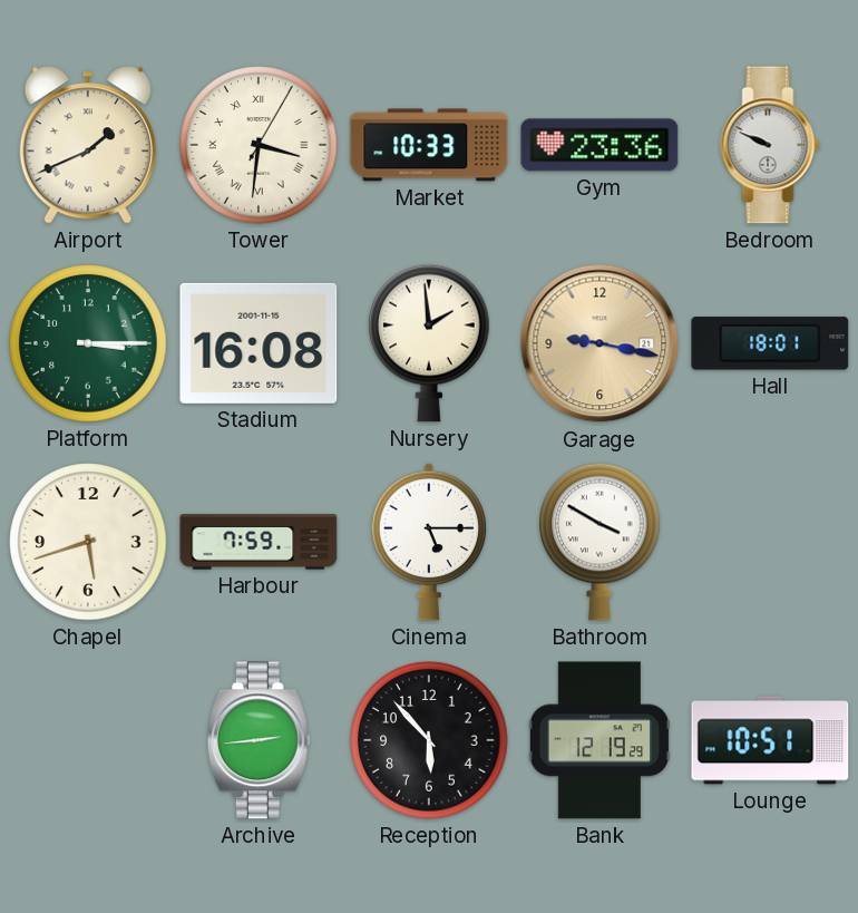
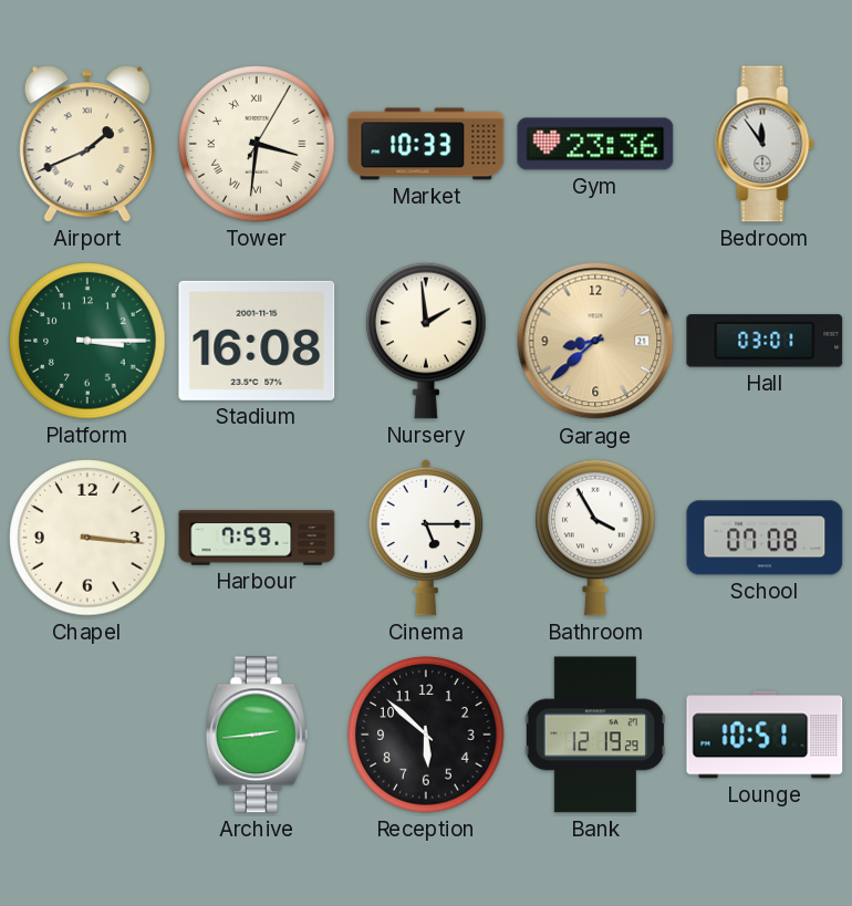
Bedroom: 9:49 -> 11:54 (765, 144)
Garage: 9:17 -> 8:38 (595, 341)
Hall: 18:01 -> 03:01 (765, 341)
Chapel: 5:42 -> 3:16 (87, 538)
Bathroom: 3:50 -> 3:55 (595, 538)
School: none -> 07:08 (765, 538)
Reception: 5:53 -> 5:52 (426, 735)
